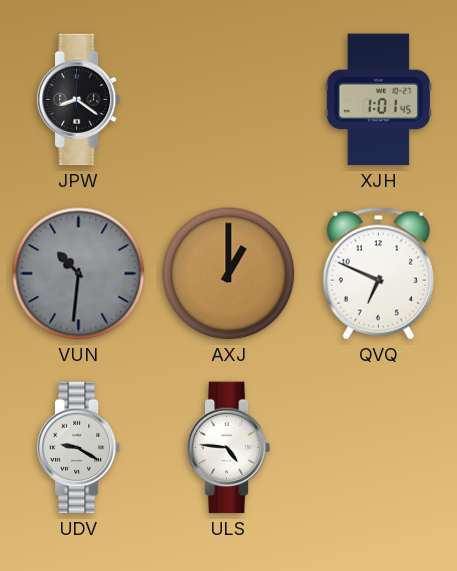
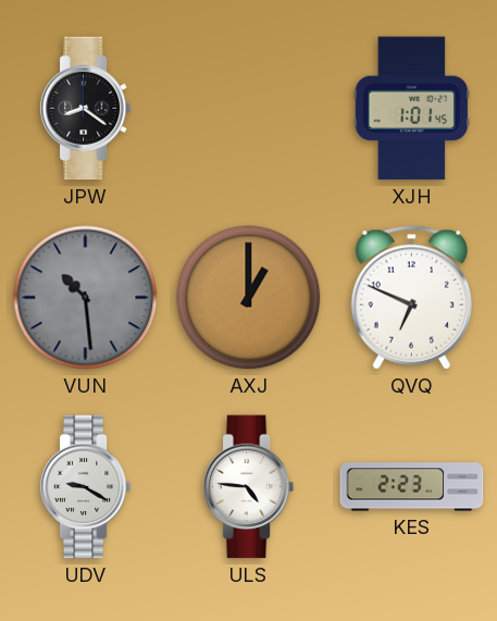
VUN: 10:31 -> 10:29 (86, 298)
KES: none -> 2:23 (412, 487)
